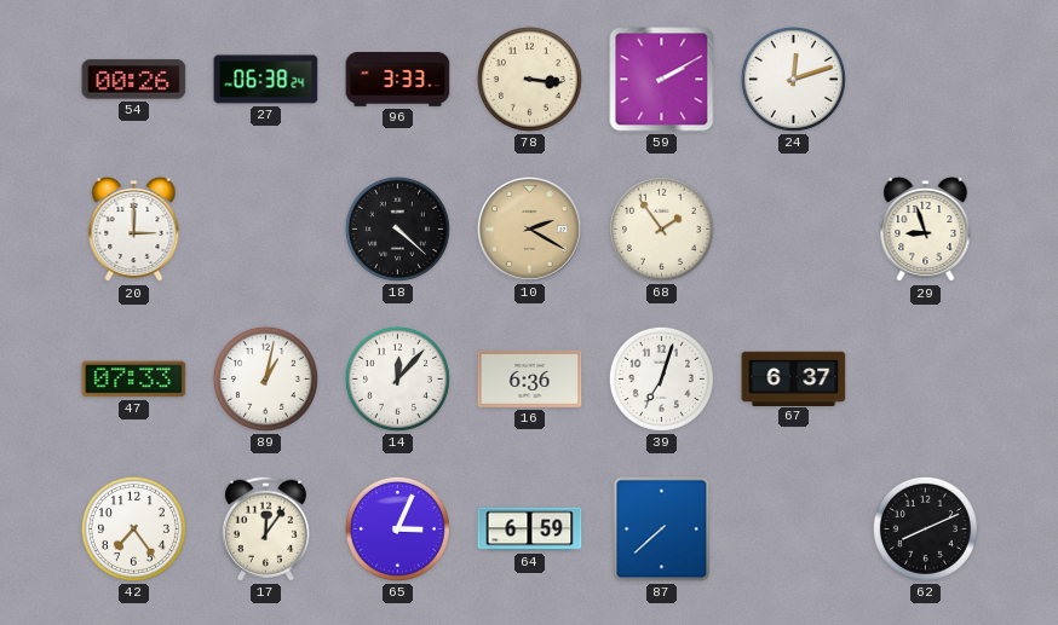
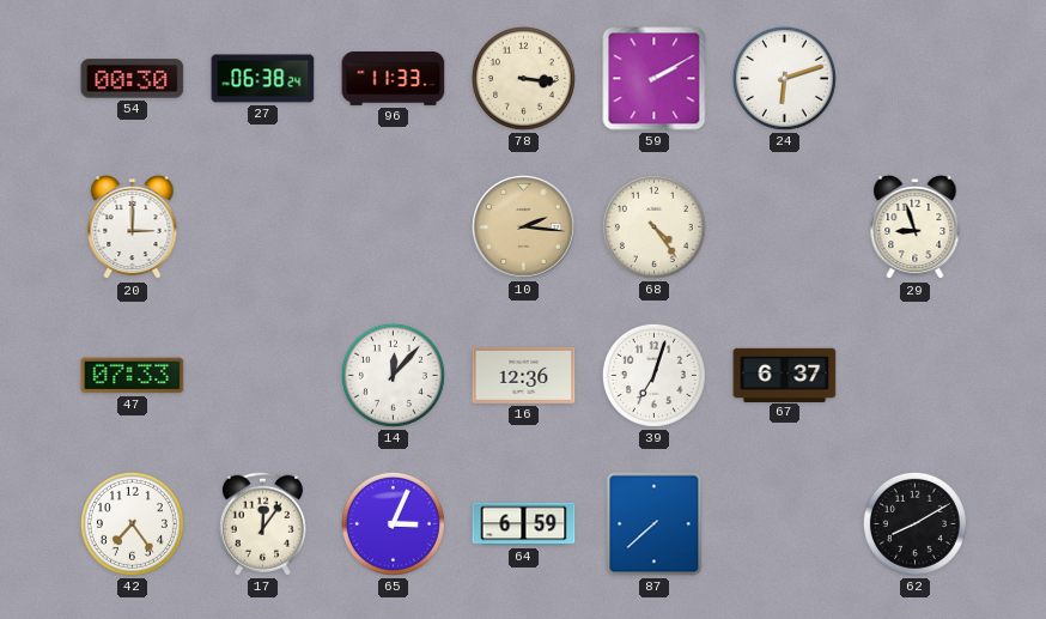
54: 00:26 -> 00:30 (133, 79)
96: 3:33 -> 11:33 (394, 79)
24: 12:12 -> 6:12 (784, 78)
18: 4:22 -> none (397, 228)
10: 2:20 -> 2:16 (523, 226)
68: 1:54 -> 4:24 (653, 226)
89: 1:02 -> none (265, 378)
16: 6:36 -> 12:36 (524, 375)
62: 8:11 -> 8:10 (914, 523)
